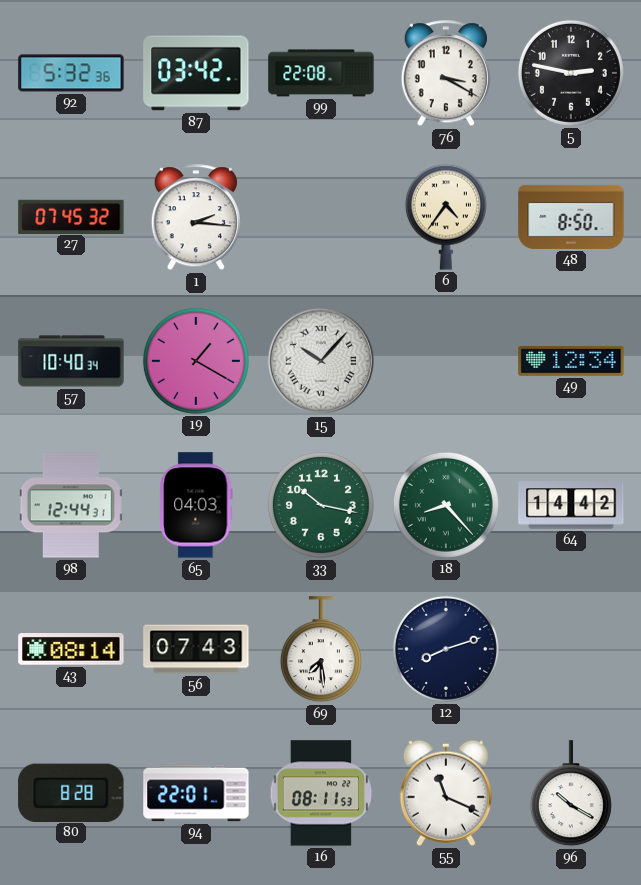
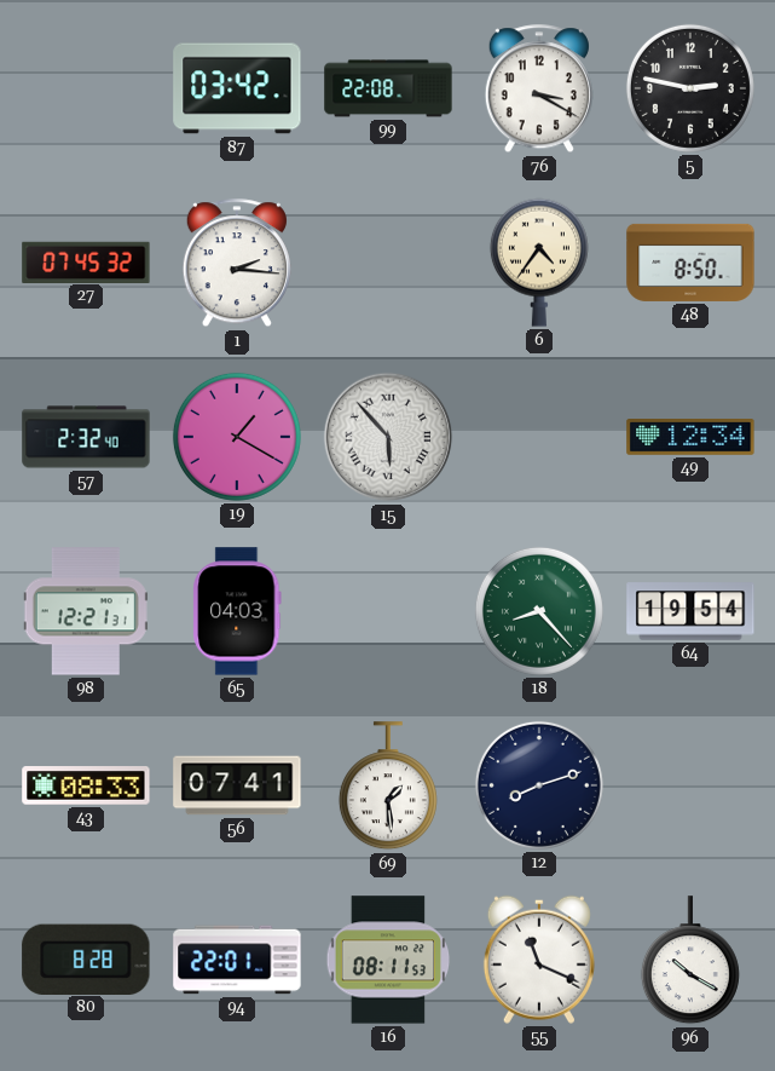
92: 5:32 -> none (71, 73)
57: 10:40 -> 2:32 (86, 437)
15: 10:07 -> 5:53 (388, 437)
98: 12:44 -> 12:21 (86, 611)
33: 10:17 -> none (321, 505)
64: 14:42 -> 19:54 (690, 611)
43: 08:14 -> 08:33 (86, 785)
56: 07:43 -> 07:41 (237, 785)
69: 7:29 -> 1:29 (388, 787)
